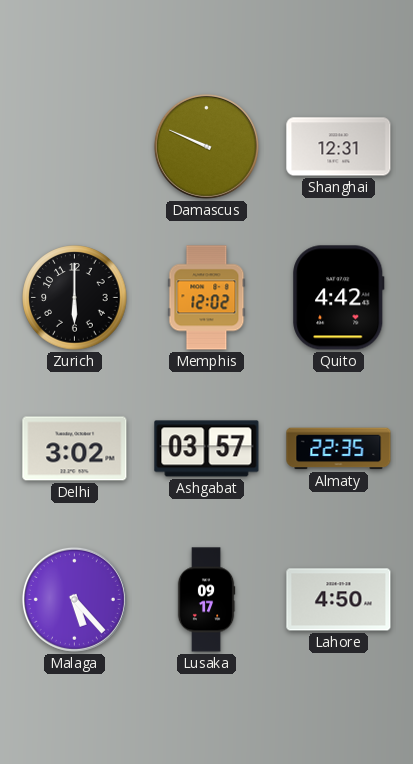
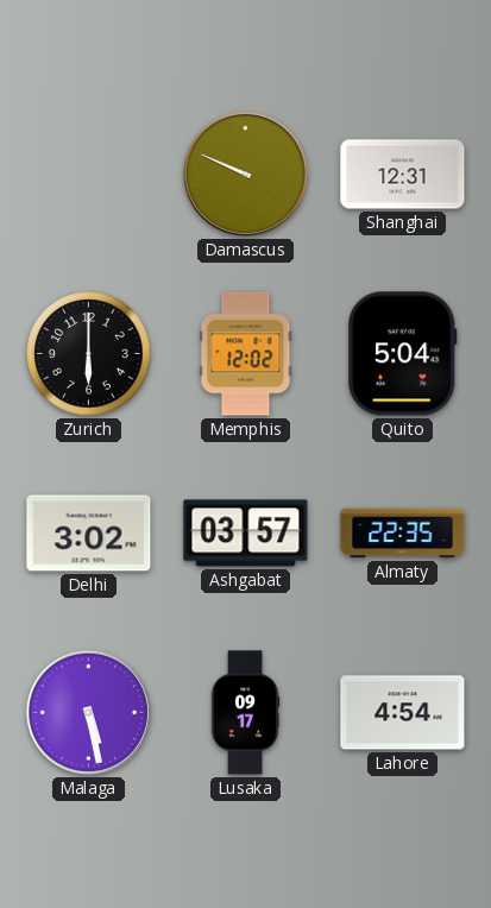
Quito: 4:42 -> 5:04 (403, 354)
Malaga: 5:23 -> 5:28 (88, 712)
Lahore: 4:50 -> 4:54 (403, 713)
